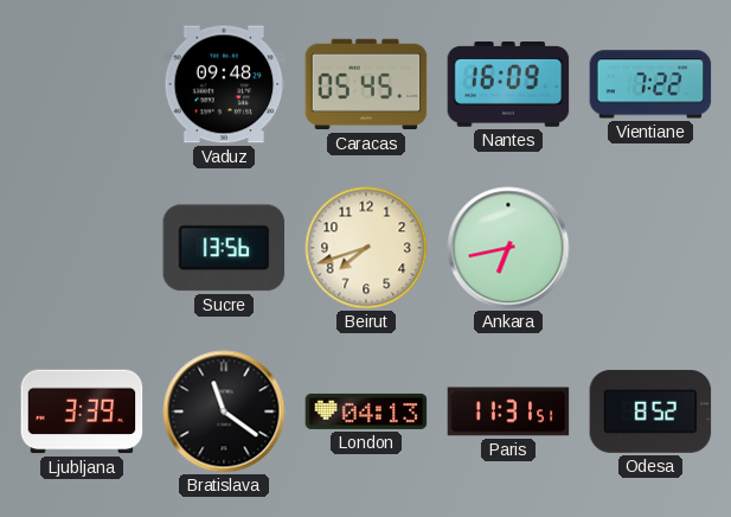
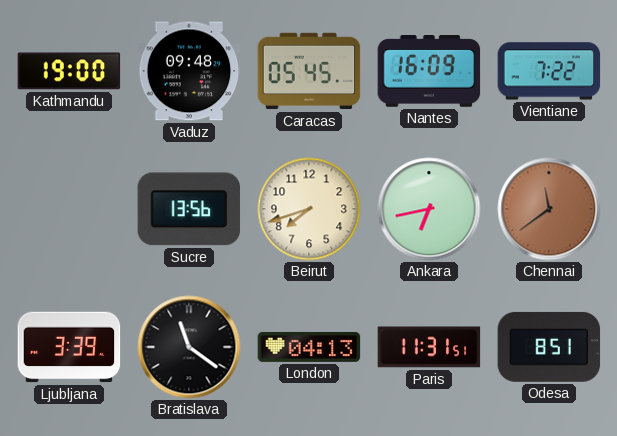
Kathmandu: none -> 19:00 (69, 71)
Chennai: none -> 11:39 (549, 209)
Odesa: 8:52 -> 8:51 (549, 347)
